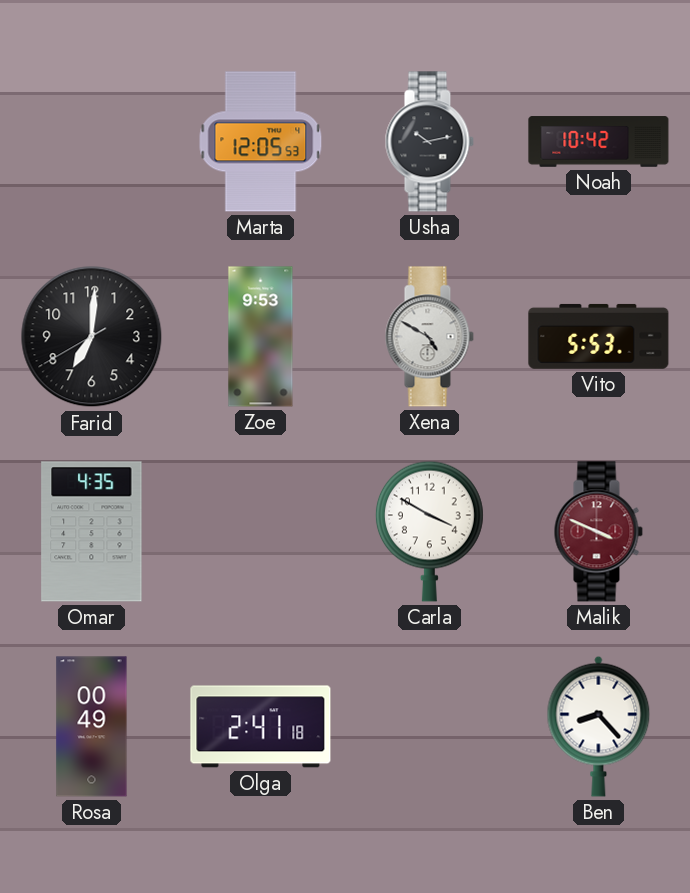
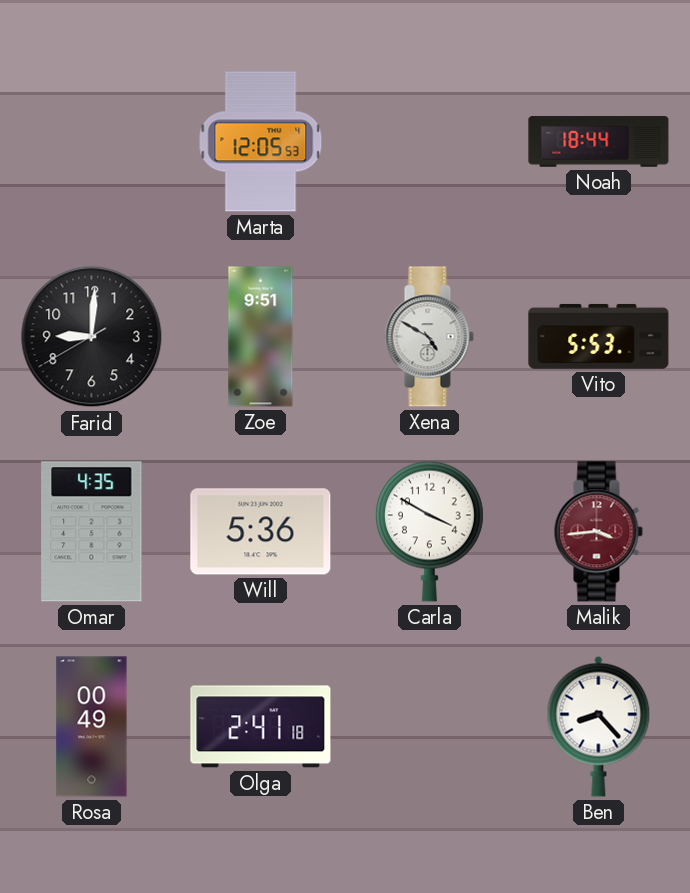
Usha: 10:13 -> none (429, 142)
Noah: 10:42 -> 18:44 (599, 142)
Farid: 7:00 -> 9:00 (92, 337)
Zoe: 9:53 -> 9:51 (261, 337)
Will: none -> 5:36 (261, 532)
Malik: 3:49 -> 3:44 (598, 532)
